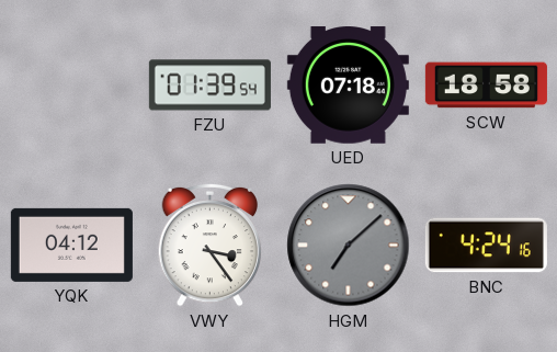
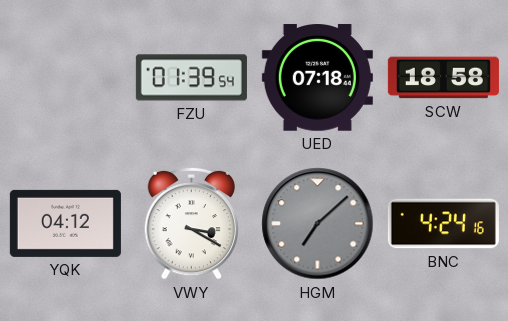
VWY: 3:24 -> 3:20 (192, 223)
